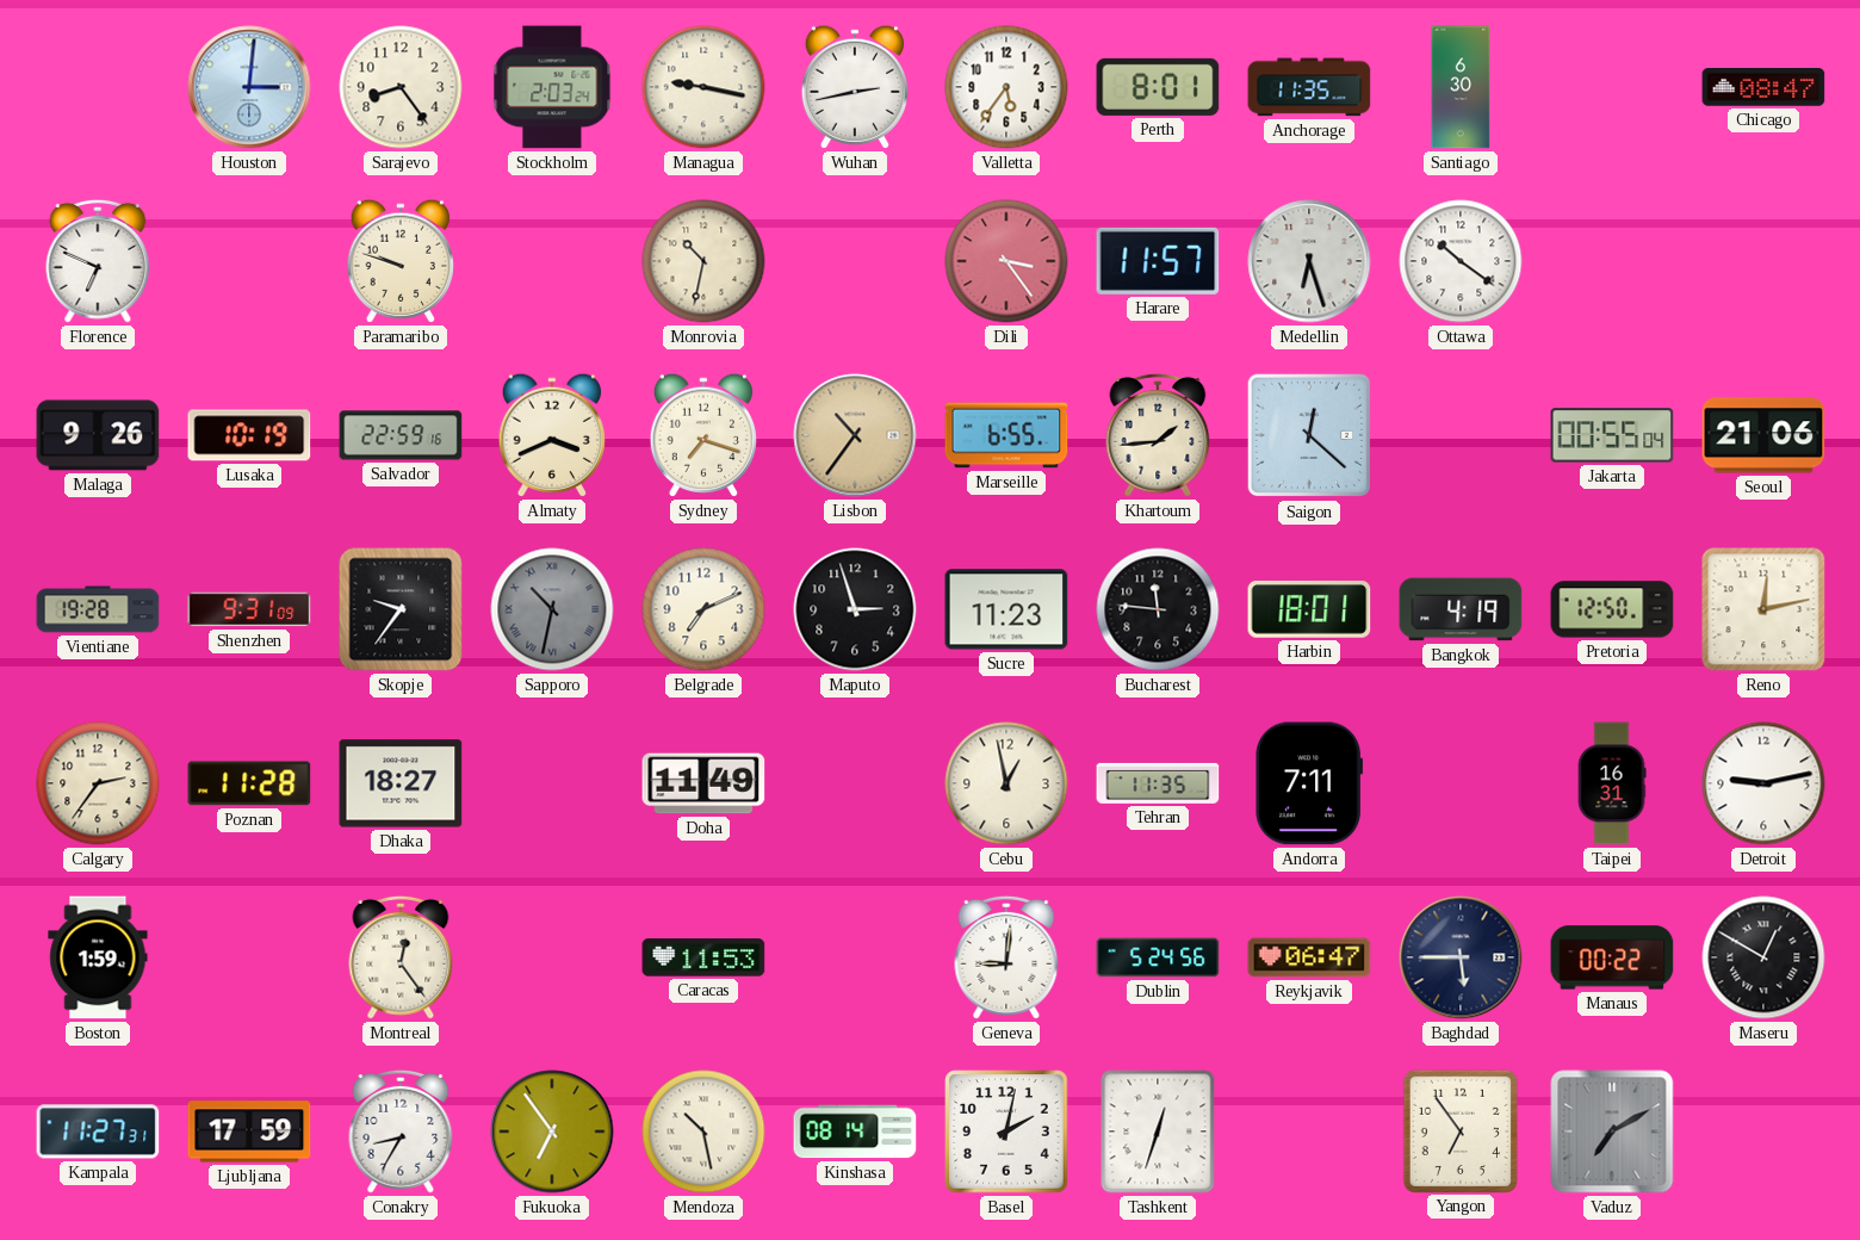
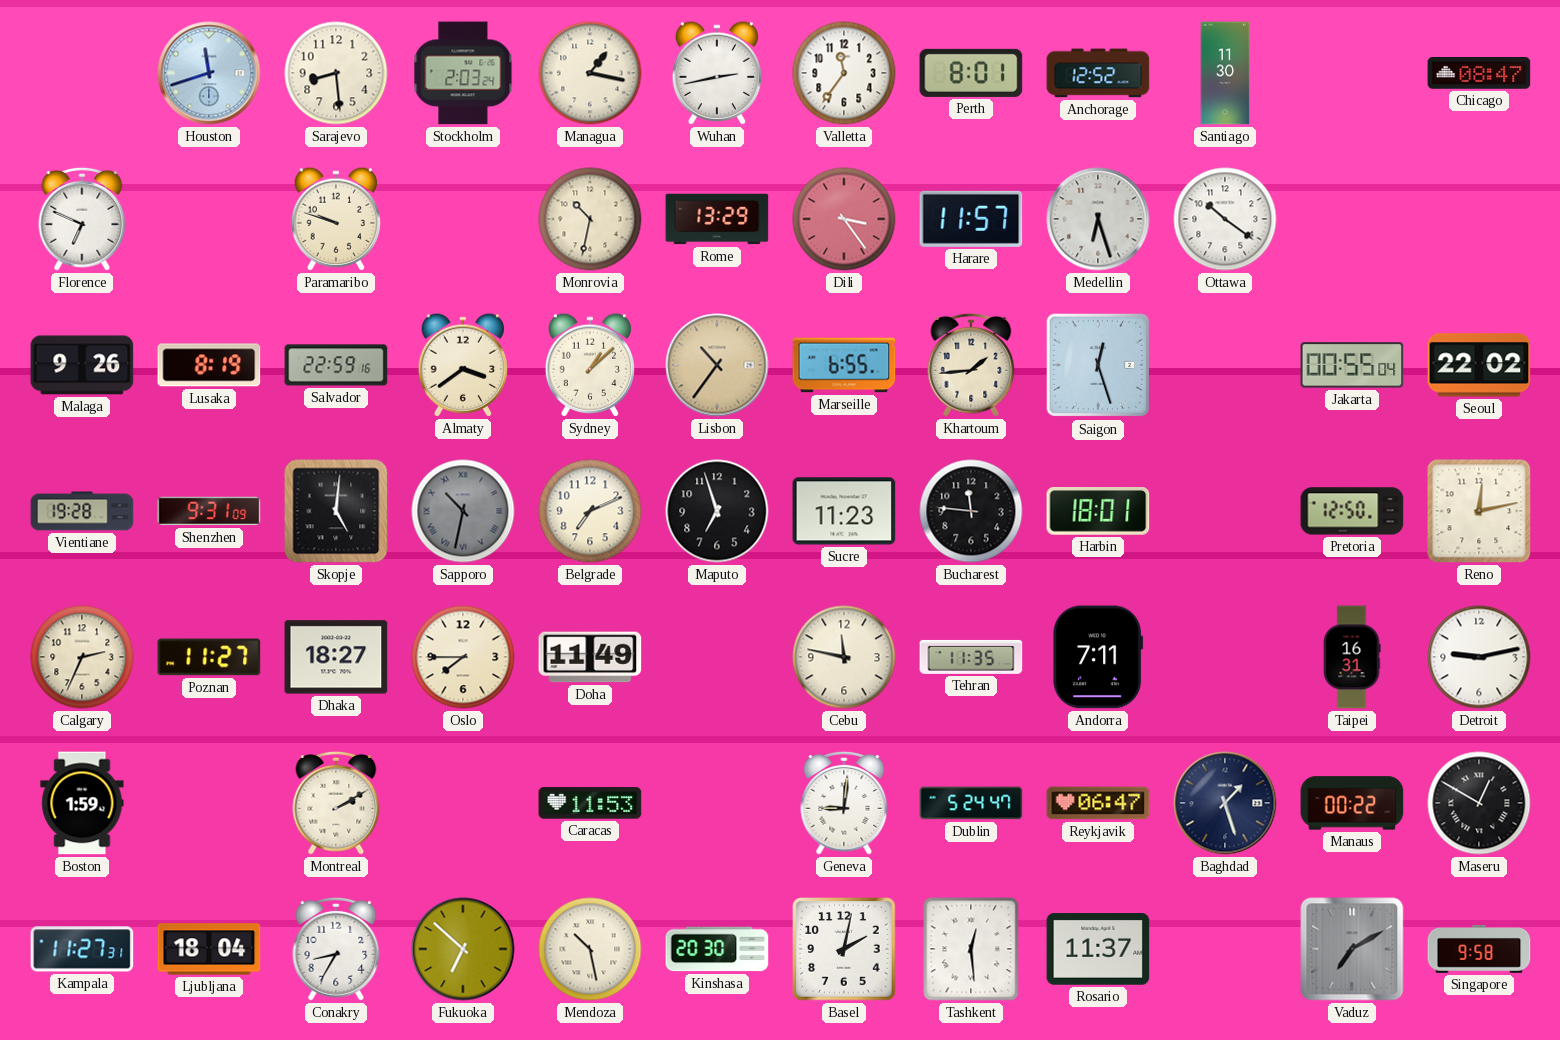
Houston: 3:01 -> 11:42 (209, 73)
Sarajevo: 8:24 -> 8:29 (336, 73)
Managua: 9:17 -> 1:17 (590, 73)
Valletta: 5:36 -> 11:36 (844, 73)
Anchorage: 11:35 -> 12:52 (1098, 73)
Santiago: 6:30 -> 11:30 (1225, 73)
Rome: none -> 13:29 (717, 219)
Lusaka: 10:19 -> 8:19 (209, 365)
Almaty: 3:41 -> 3:39 (462, 365)
Sydney: 7:18 -> 1:08 (589, 365)
Saigon: 12:22 -> 12:27 (1098, 365)
Seoul: 21:06 -> 22:02 (1479, 365)
Skopje: 9:36 -> 5:01 (336, 511)
Maputo: 2:57 -> 6:57 (717, 511)
Bangkok: 4:19 -> none (1461, 609)
Calgary: 2:36 -> 2:34 (82, 657)
Poznan: 11:28 -> 11:27 (209, 657)
Oslo: none -> 7:45 (463, 657)
Cebu: 12:58 -> 11:47 (844, 657)
Montreal: 12:24 -> 2:10 (336, 803)
Dublin: 5:24:56 -> 5:24:47 (971, 803)
Baghdad: 5:45 -> 1:27 (1225, 803)
Ljubljana: 17:59 -> 18:04 (209, 949)
Fukuoka: 6:54 -> 6:52 (463, 949)
Kinshasa: 08:14 -> 20:30 (717, 949)
Tashkent: 12:33 -> 12:29 (971, 949)
Rosario: none -> 11:37 (1098, 949)
Yangon: 6:54 -> none (1459, 1130)
Singapore: none -> 9:58 (1479, 949)
